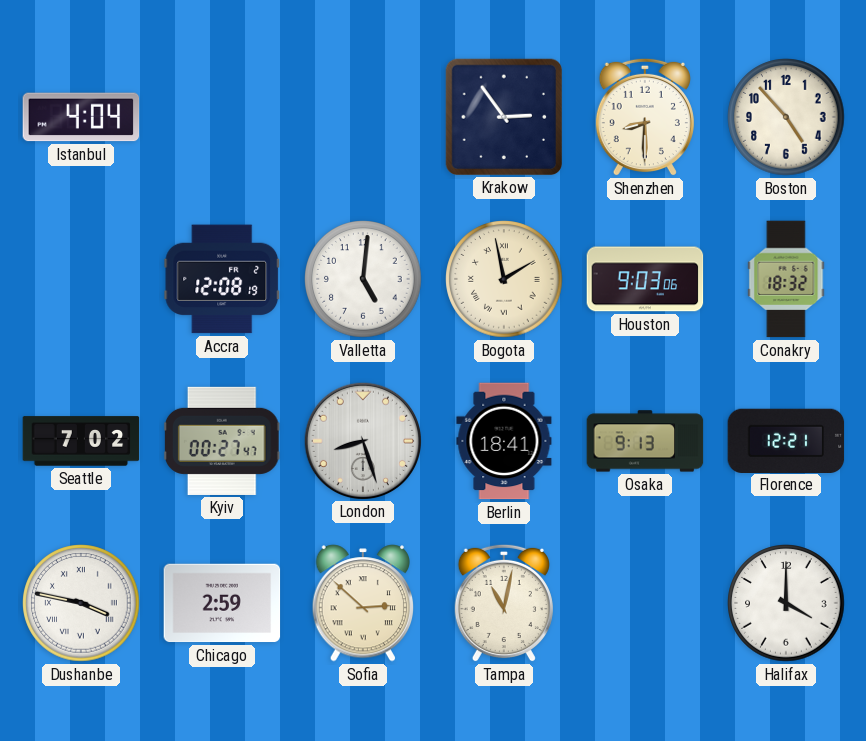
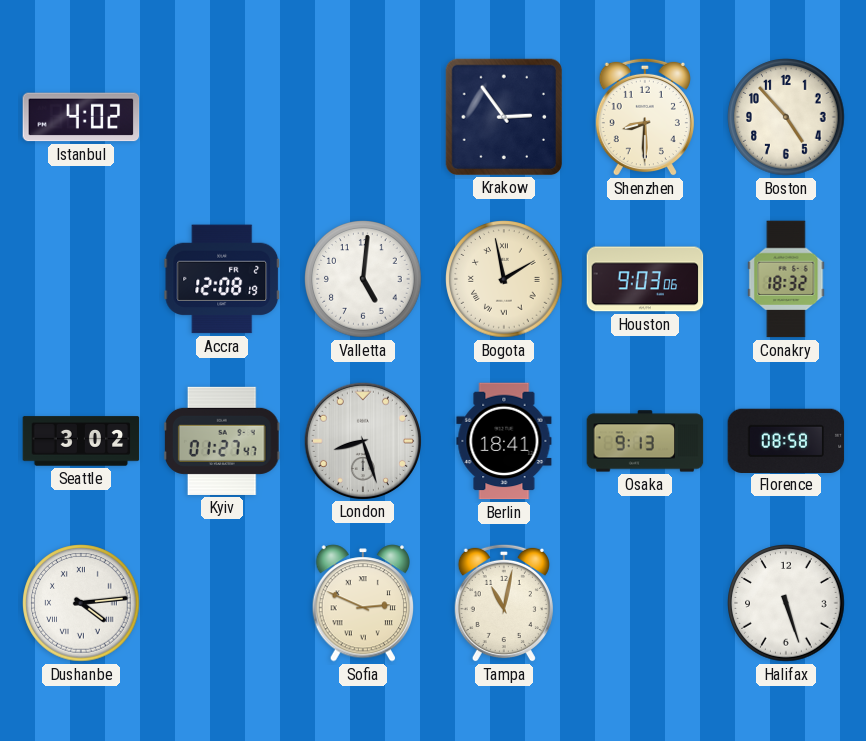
Istanbul: 4:04 -> 4:02 (81, 117)
Seattle: 7:02 -> 3:02 (81, 441)
Kyiv: 00:27 -> 01:27 (222, 441)
Florence: 12:21 -> 08:58 (786, 440)
Dushanbe: 3:47 -> 4:14 (81, 603)
Chicago: 2:59 -> none (222, 603)
Sofia: 2:52 -> 2:49 (362, 603)
Halifax: 4:00 -> 5:27 (786, 603)
